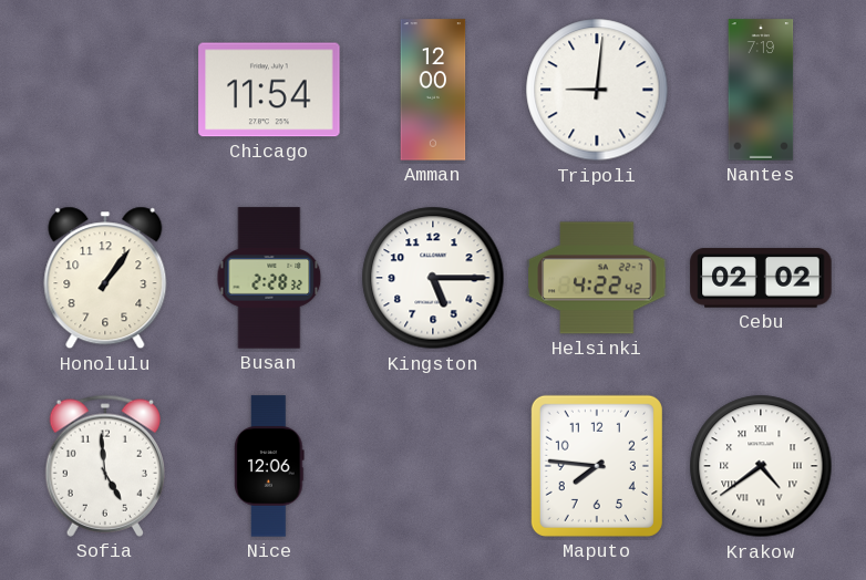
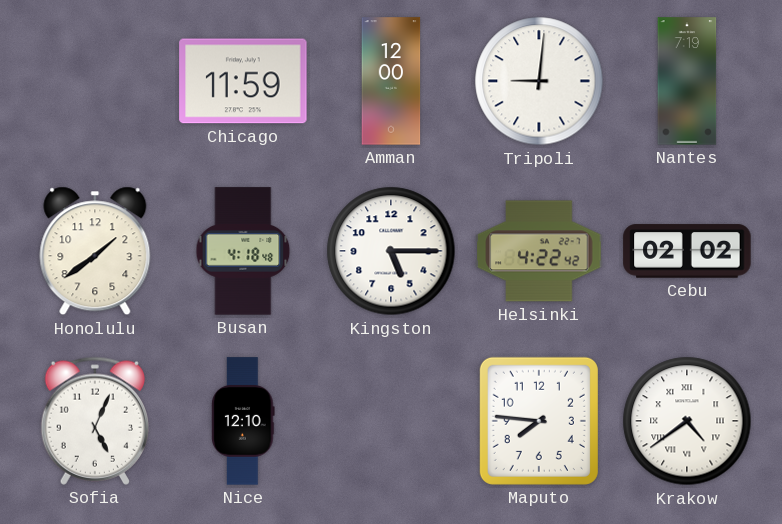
Chicago: 11:54 -> 11:59 (243, 81)
Honolulu: 1:06 -> 1:39 (95, 251)
Busan: 2:28 -> 4:18 (243, 251)
Sofia: 4:59 -> 5:04 (95, 421)
Nice: 12:06 -> 12:10 (243, 421)
